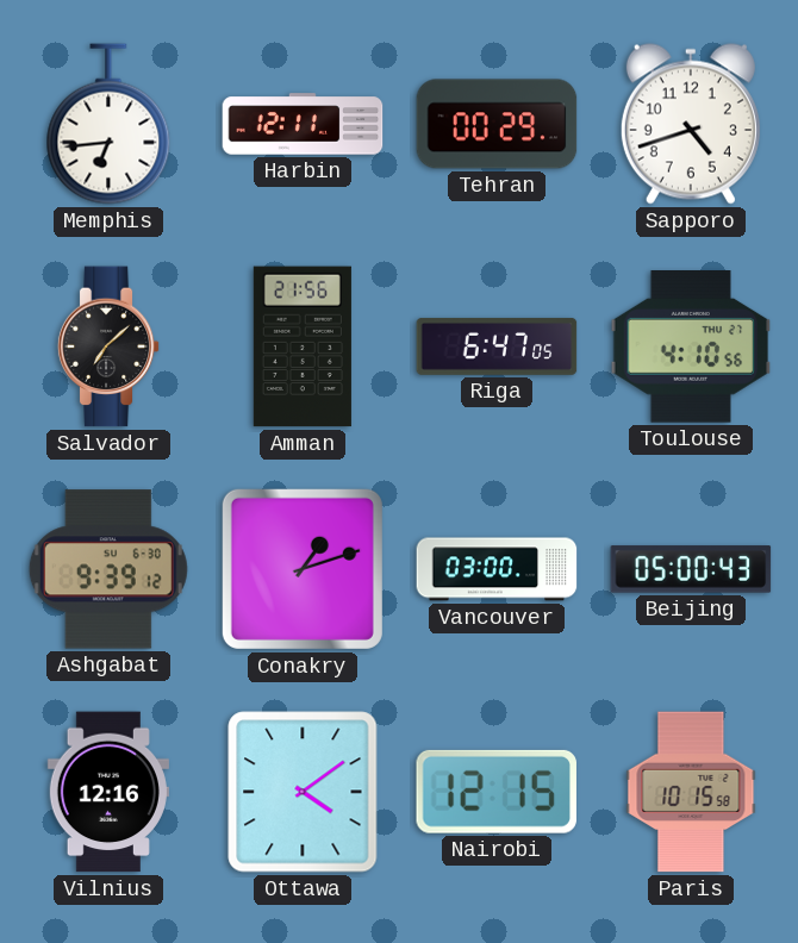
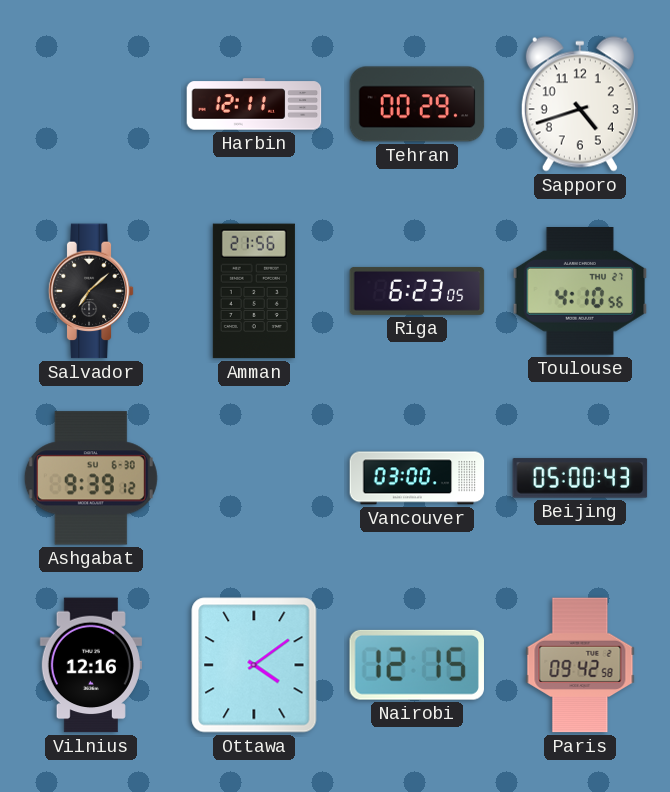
Memphis: 6:44 -> none (108, 124)
Riga: 6:47 -> 6:23 (417, 291)
Conakry: 1:12 -> none (303, 569)
Paris: 10:15 -> 09:42 (580, 665)
